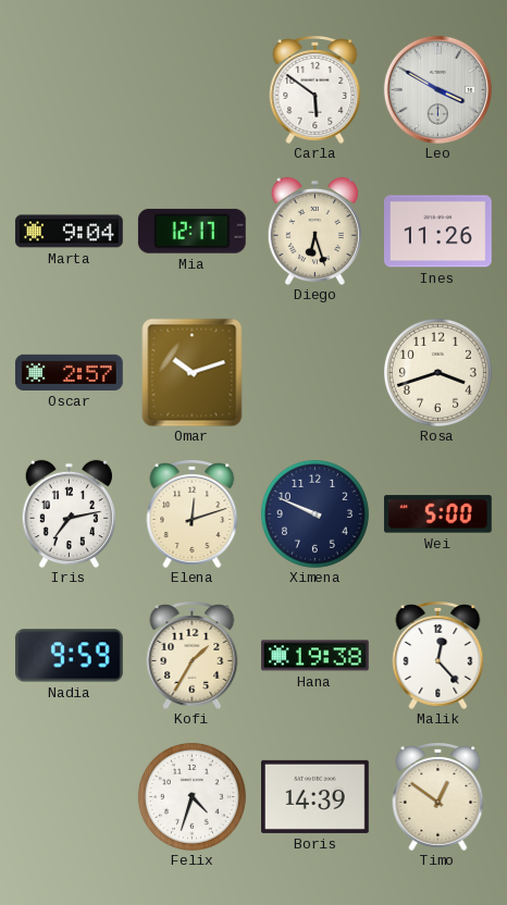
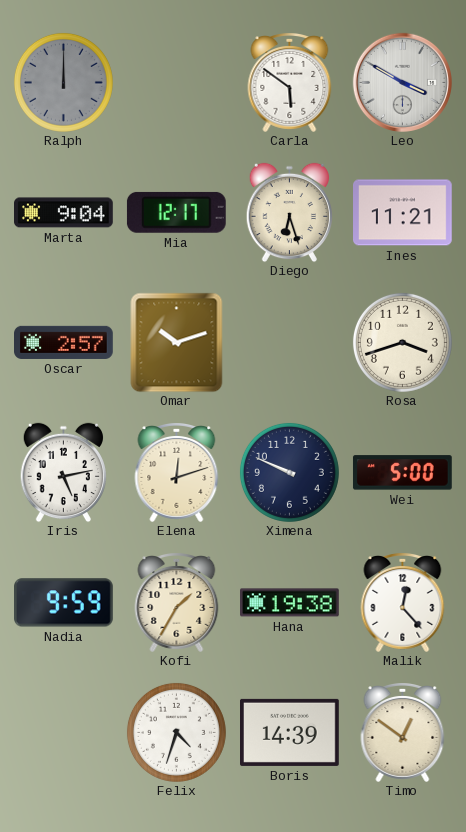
Ralph: none -> 12:00 (63, 82)
Ines: 11:26 -> 11:21 (403, 213)
Iris: 7:13 -> 5:13 (63, 472)
